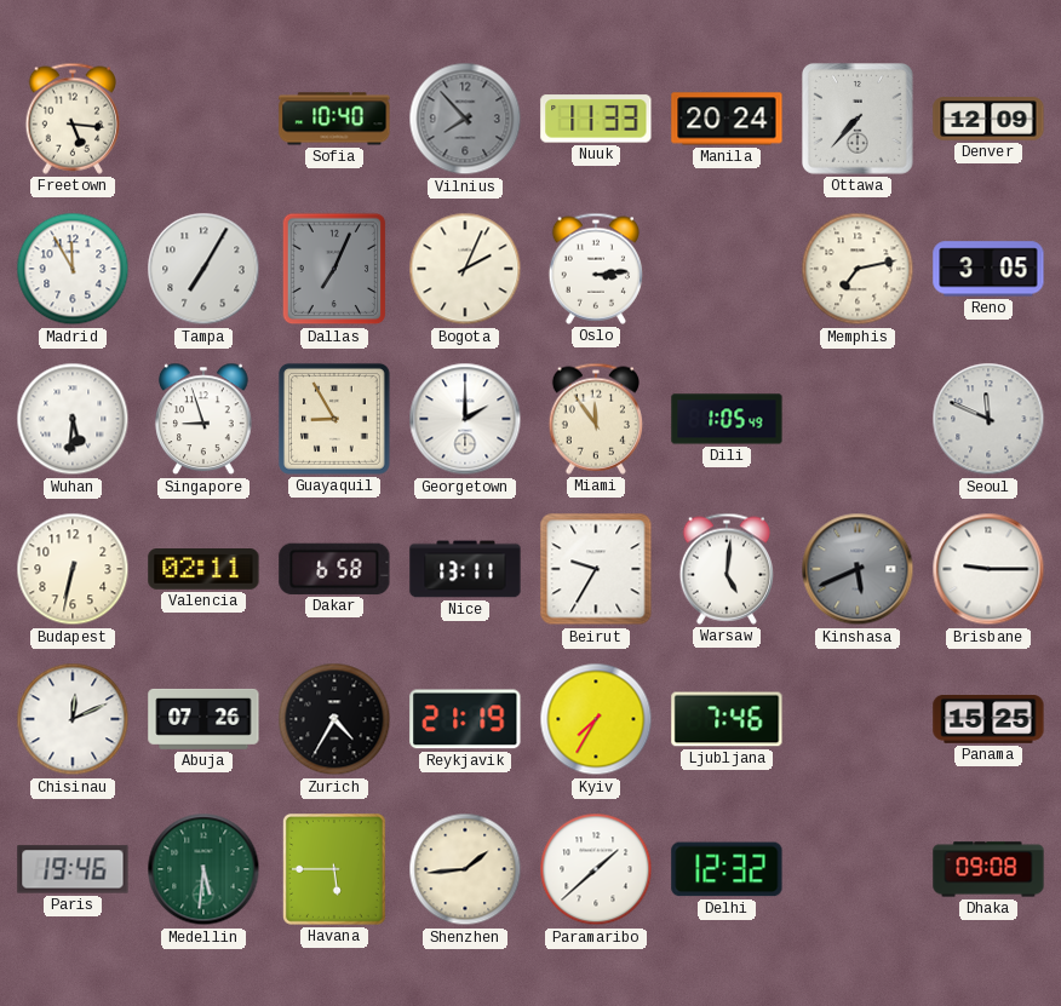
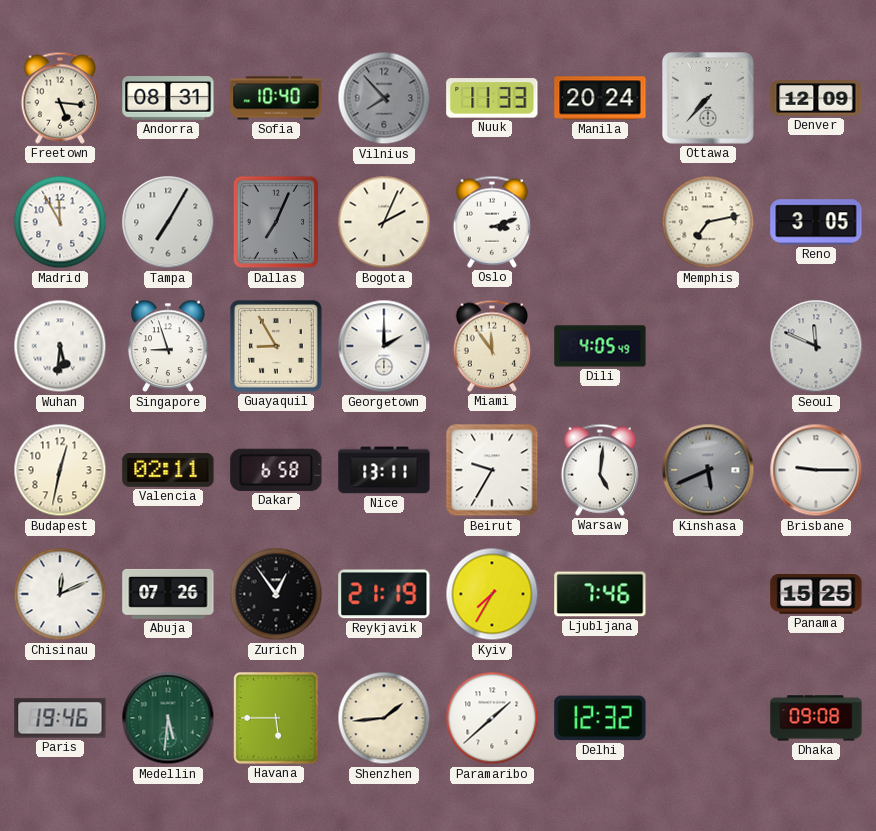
Andorra: none -> 08:31 (168, 98)
Oslo: 3:14 -> 3:12 (491, 222)
Dili: 1:05 -> 4:05 (600, 346)
Budapest: 6:32 -> 12:32 (60, 470)
Zurich: 4:35 -> 12:54 (276, 594)
